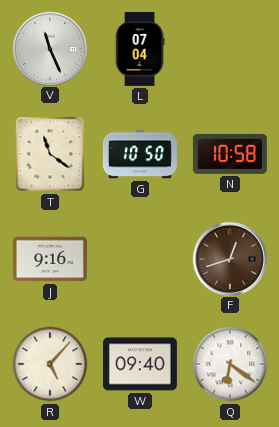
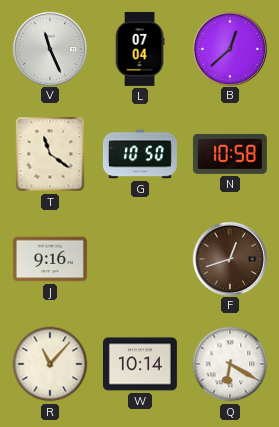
B: none -> 12:38 (229, 48)
R: 5:07 -> 11:07 (50, 364)
W: 09:40 -> 10:14 (140, 364)
Q: 6:21 -> 6:20 (230, 364)
